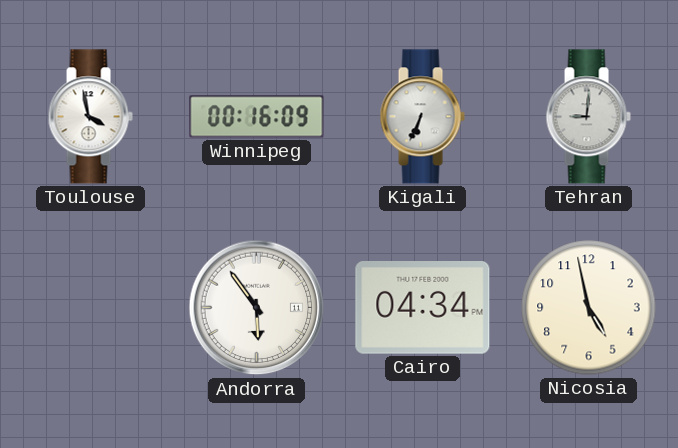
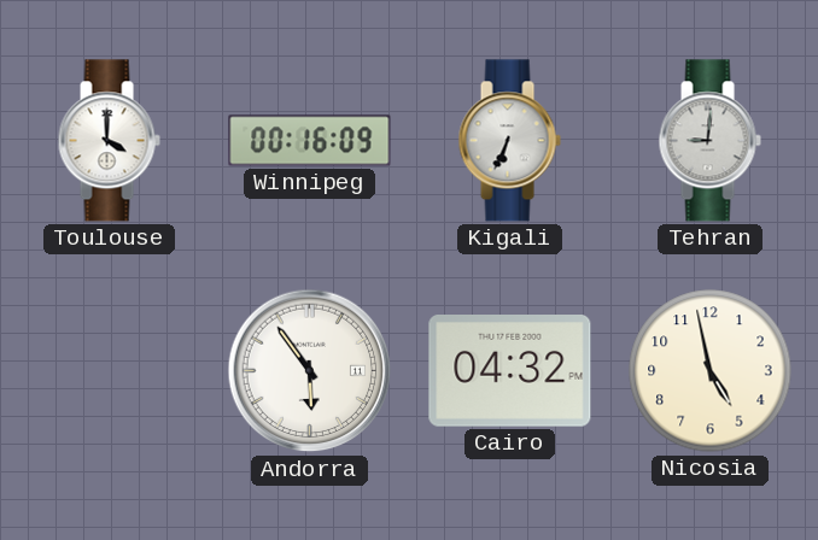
Toulouse: 3:58 -> 4:00 (109, 141)
Cairo: 04:34 -> 04:32 (510, 371)
